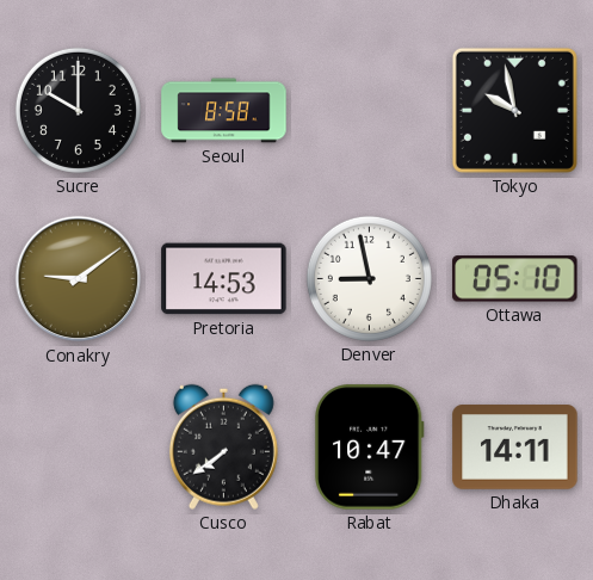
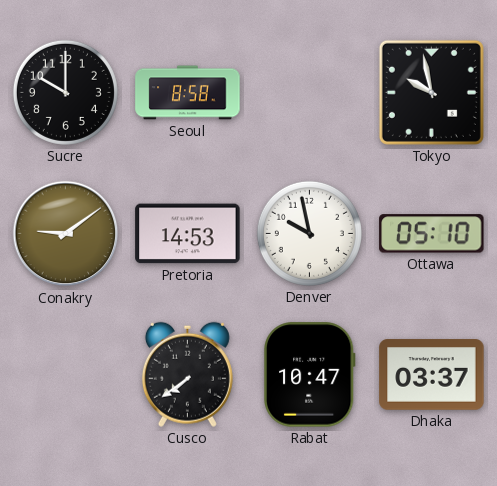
Denver: 8:58 -> 9:58 (309, 233)
Dhaka: 14:11 -> 03:37 (432, 375)
